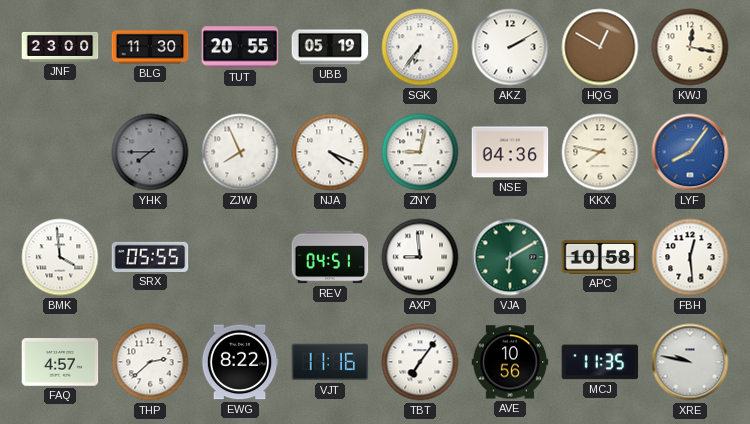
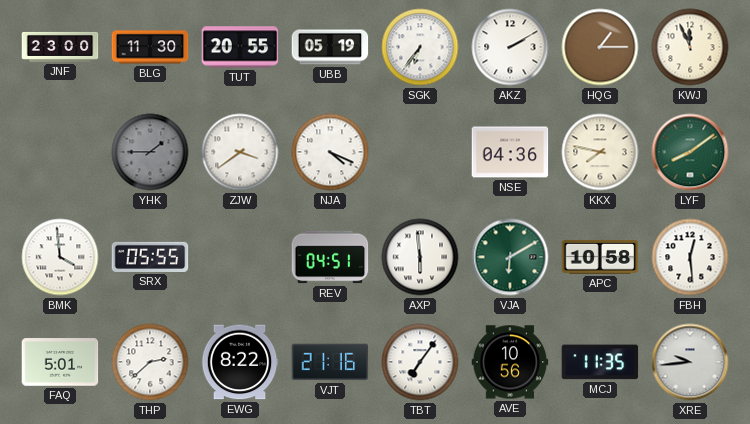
HQG: 12:50 -> 1:15 (600, 47)
KWJ: 12:17 -> 11:56 (690, 47)
YHK: 7:45 -> 1:45 (150, 152)
ZJW: 7:56 -> 3:39 (240, 152)
ZNY: 9:02 -> none (420, 152)
LYF: 8:06 -> 8:09 (690, 152)
LYF dial: blue -> green (690, 152)
AXP: 8:59 -> 5:59 (420, 257)
FAQ: 4:57 -> 5:01 (60, 362)
VJT: 11:16 -> 21:16 (330, 362)
XRE: 9:47 -> 9:44 (690, 362)
